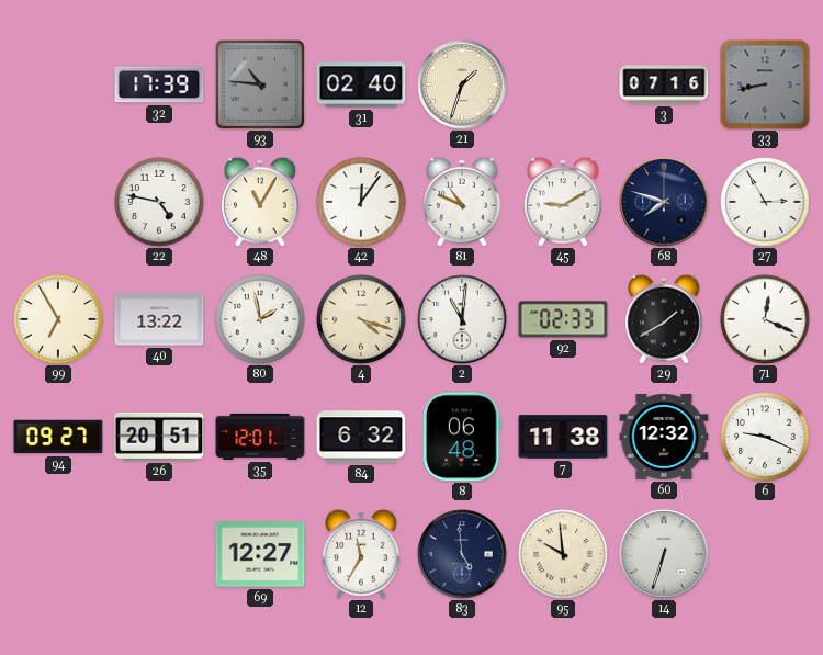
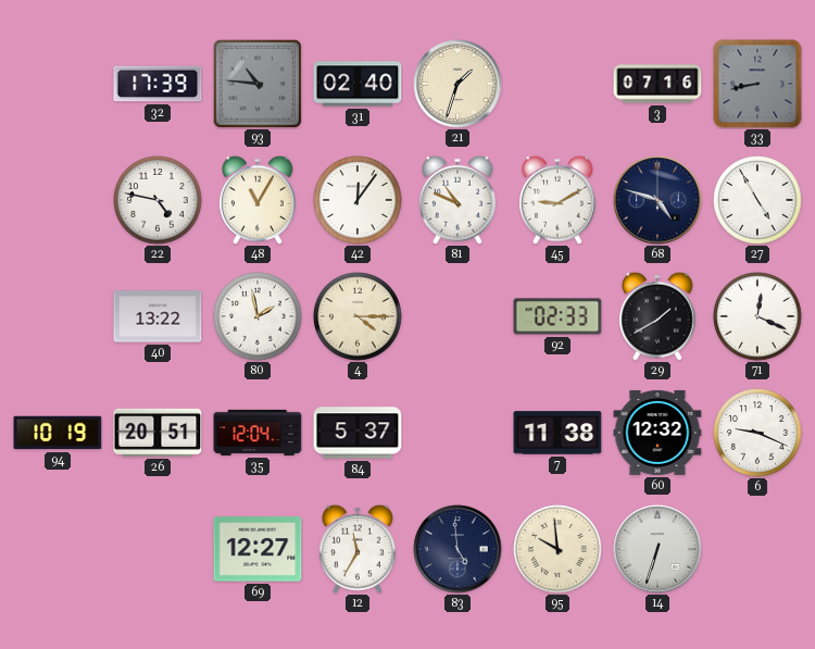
68: 7:48 -> 4:48 (657, 200)
27: 2:55 -> 4:55 (757, 200)
99: 6:55 -> none (58, 319)
4: 4:18 -> 4:15 (358, 316)
2: 11:01 -> none (462, 319)
94: 09:27 -> 10:19 (58, 433)
35: 12:01 -> 12:04 (258, 433)
84: 6:32 -> 5:37 (358, 433)
8: 06:48 -> none (463, 437)
